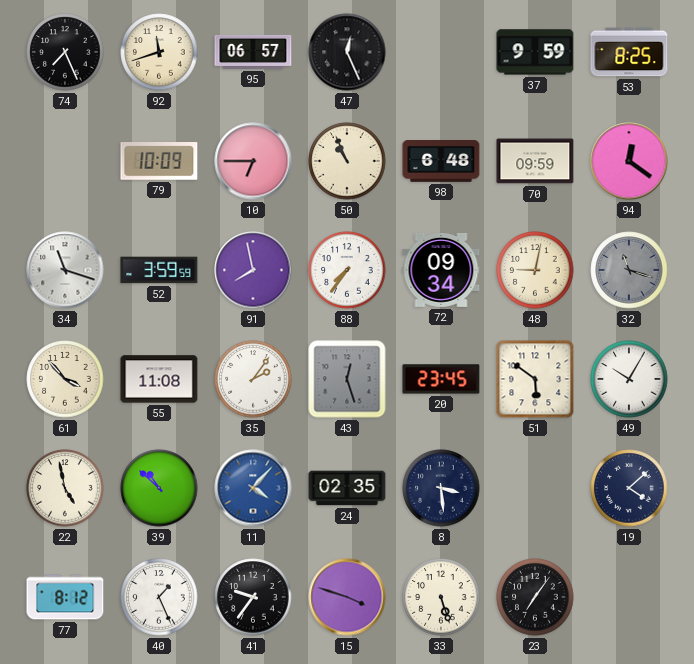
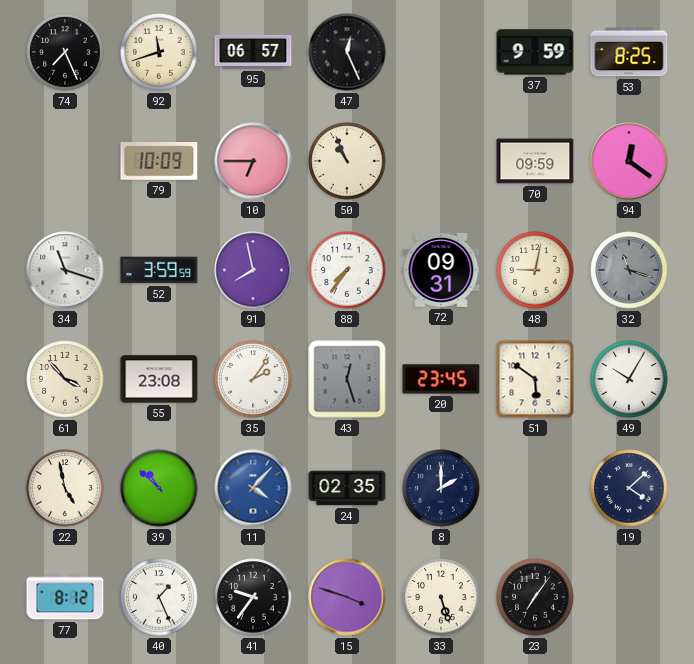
98: 6:48 -> none (441, 162)
72: 09:34 -> 09:31 (441, 270)
55: 11:08 -> 23:08 (159, 379)
8: 3:29 -> 2:00 (441, 488)
